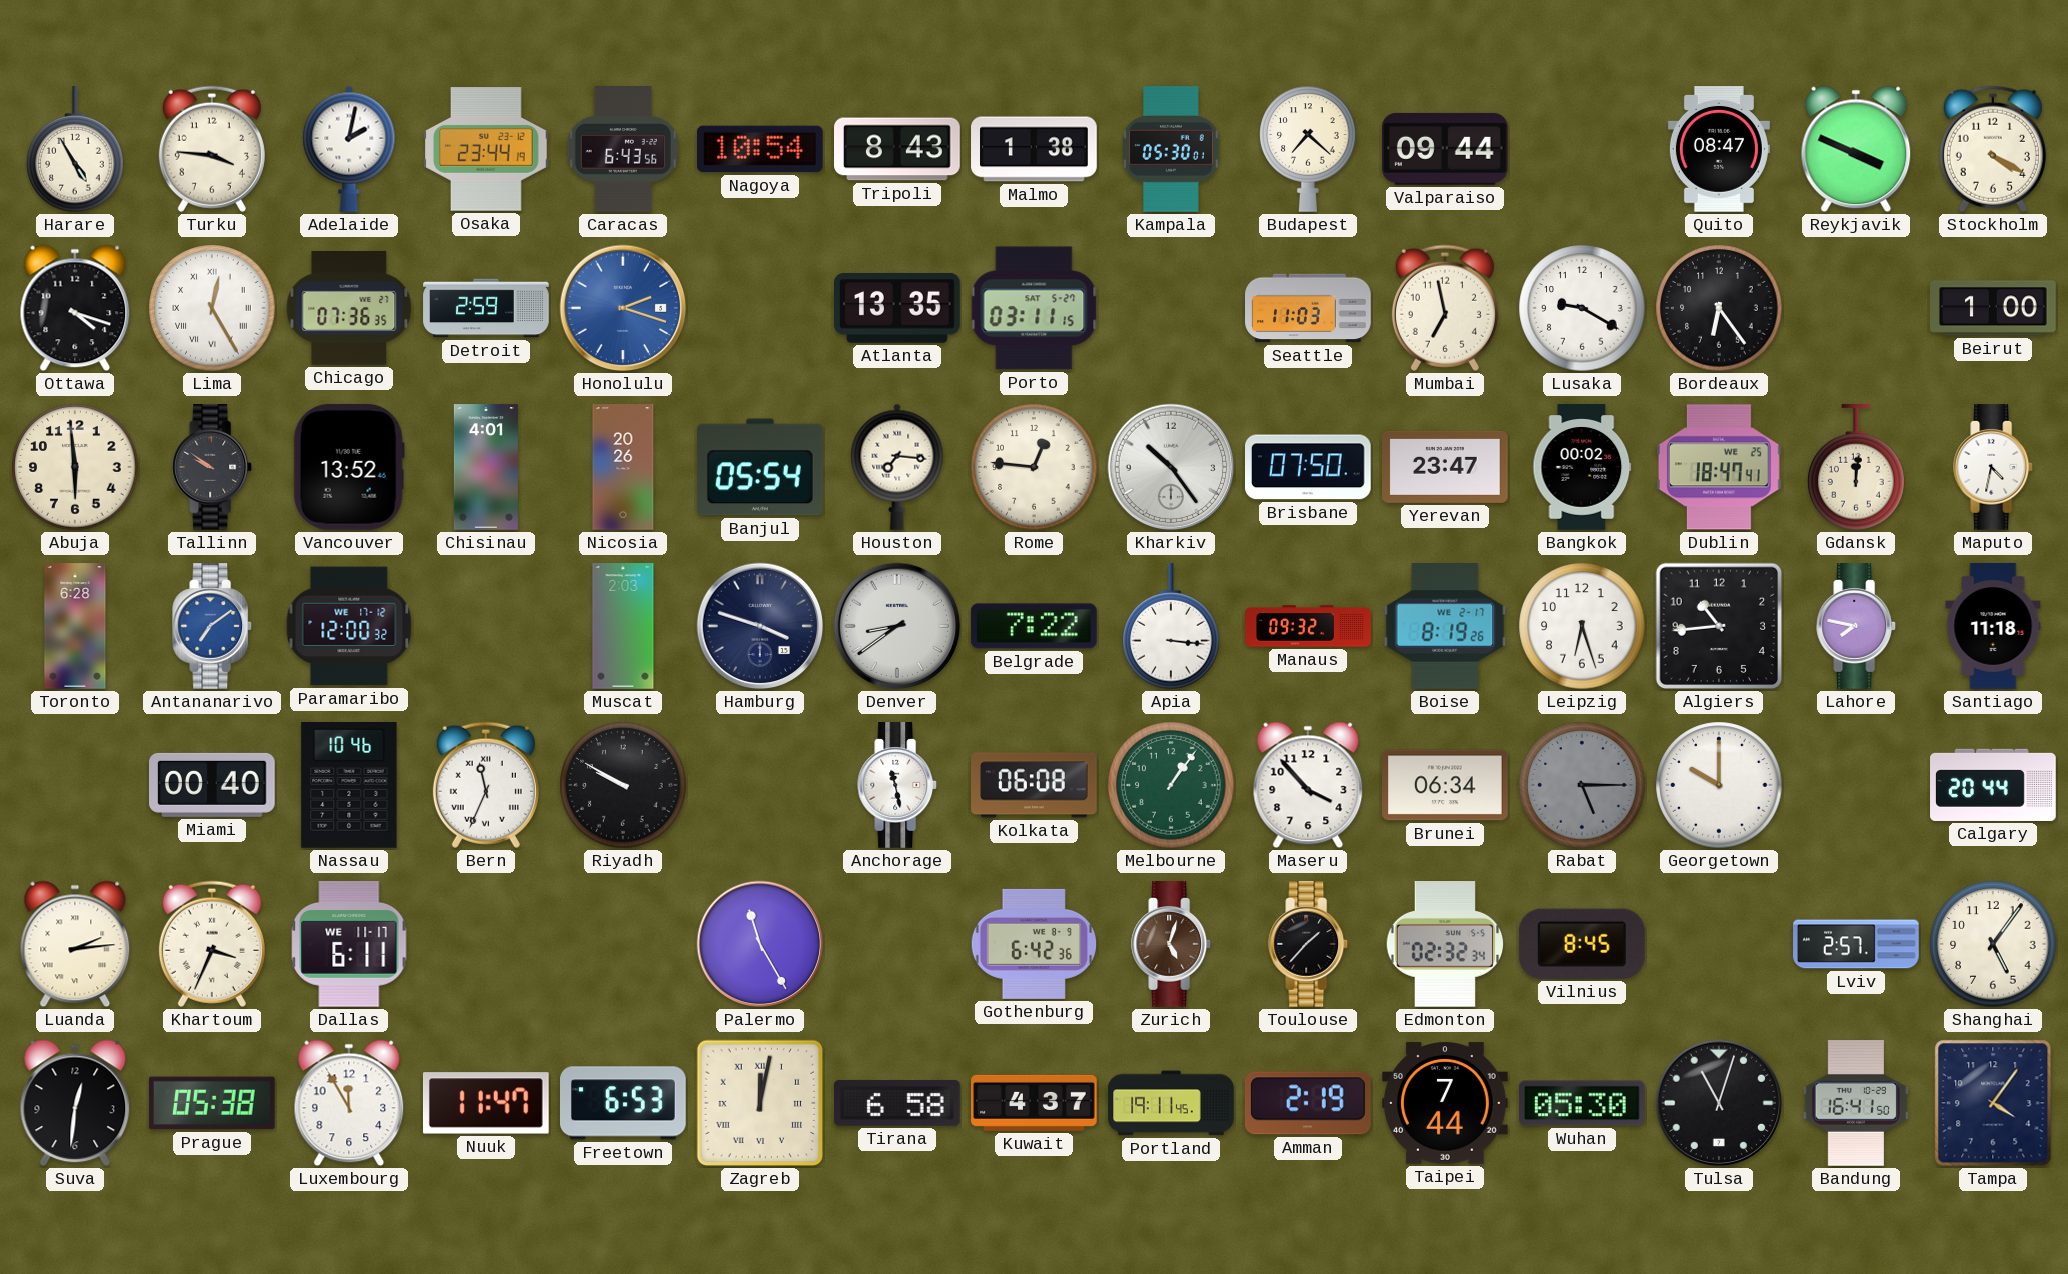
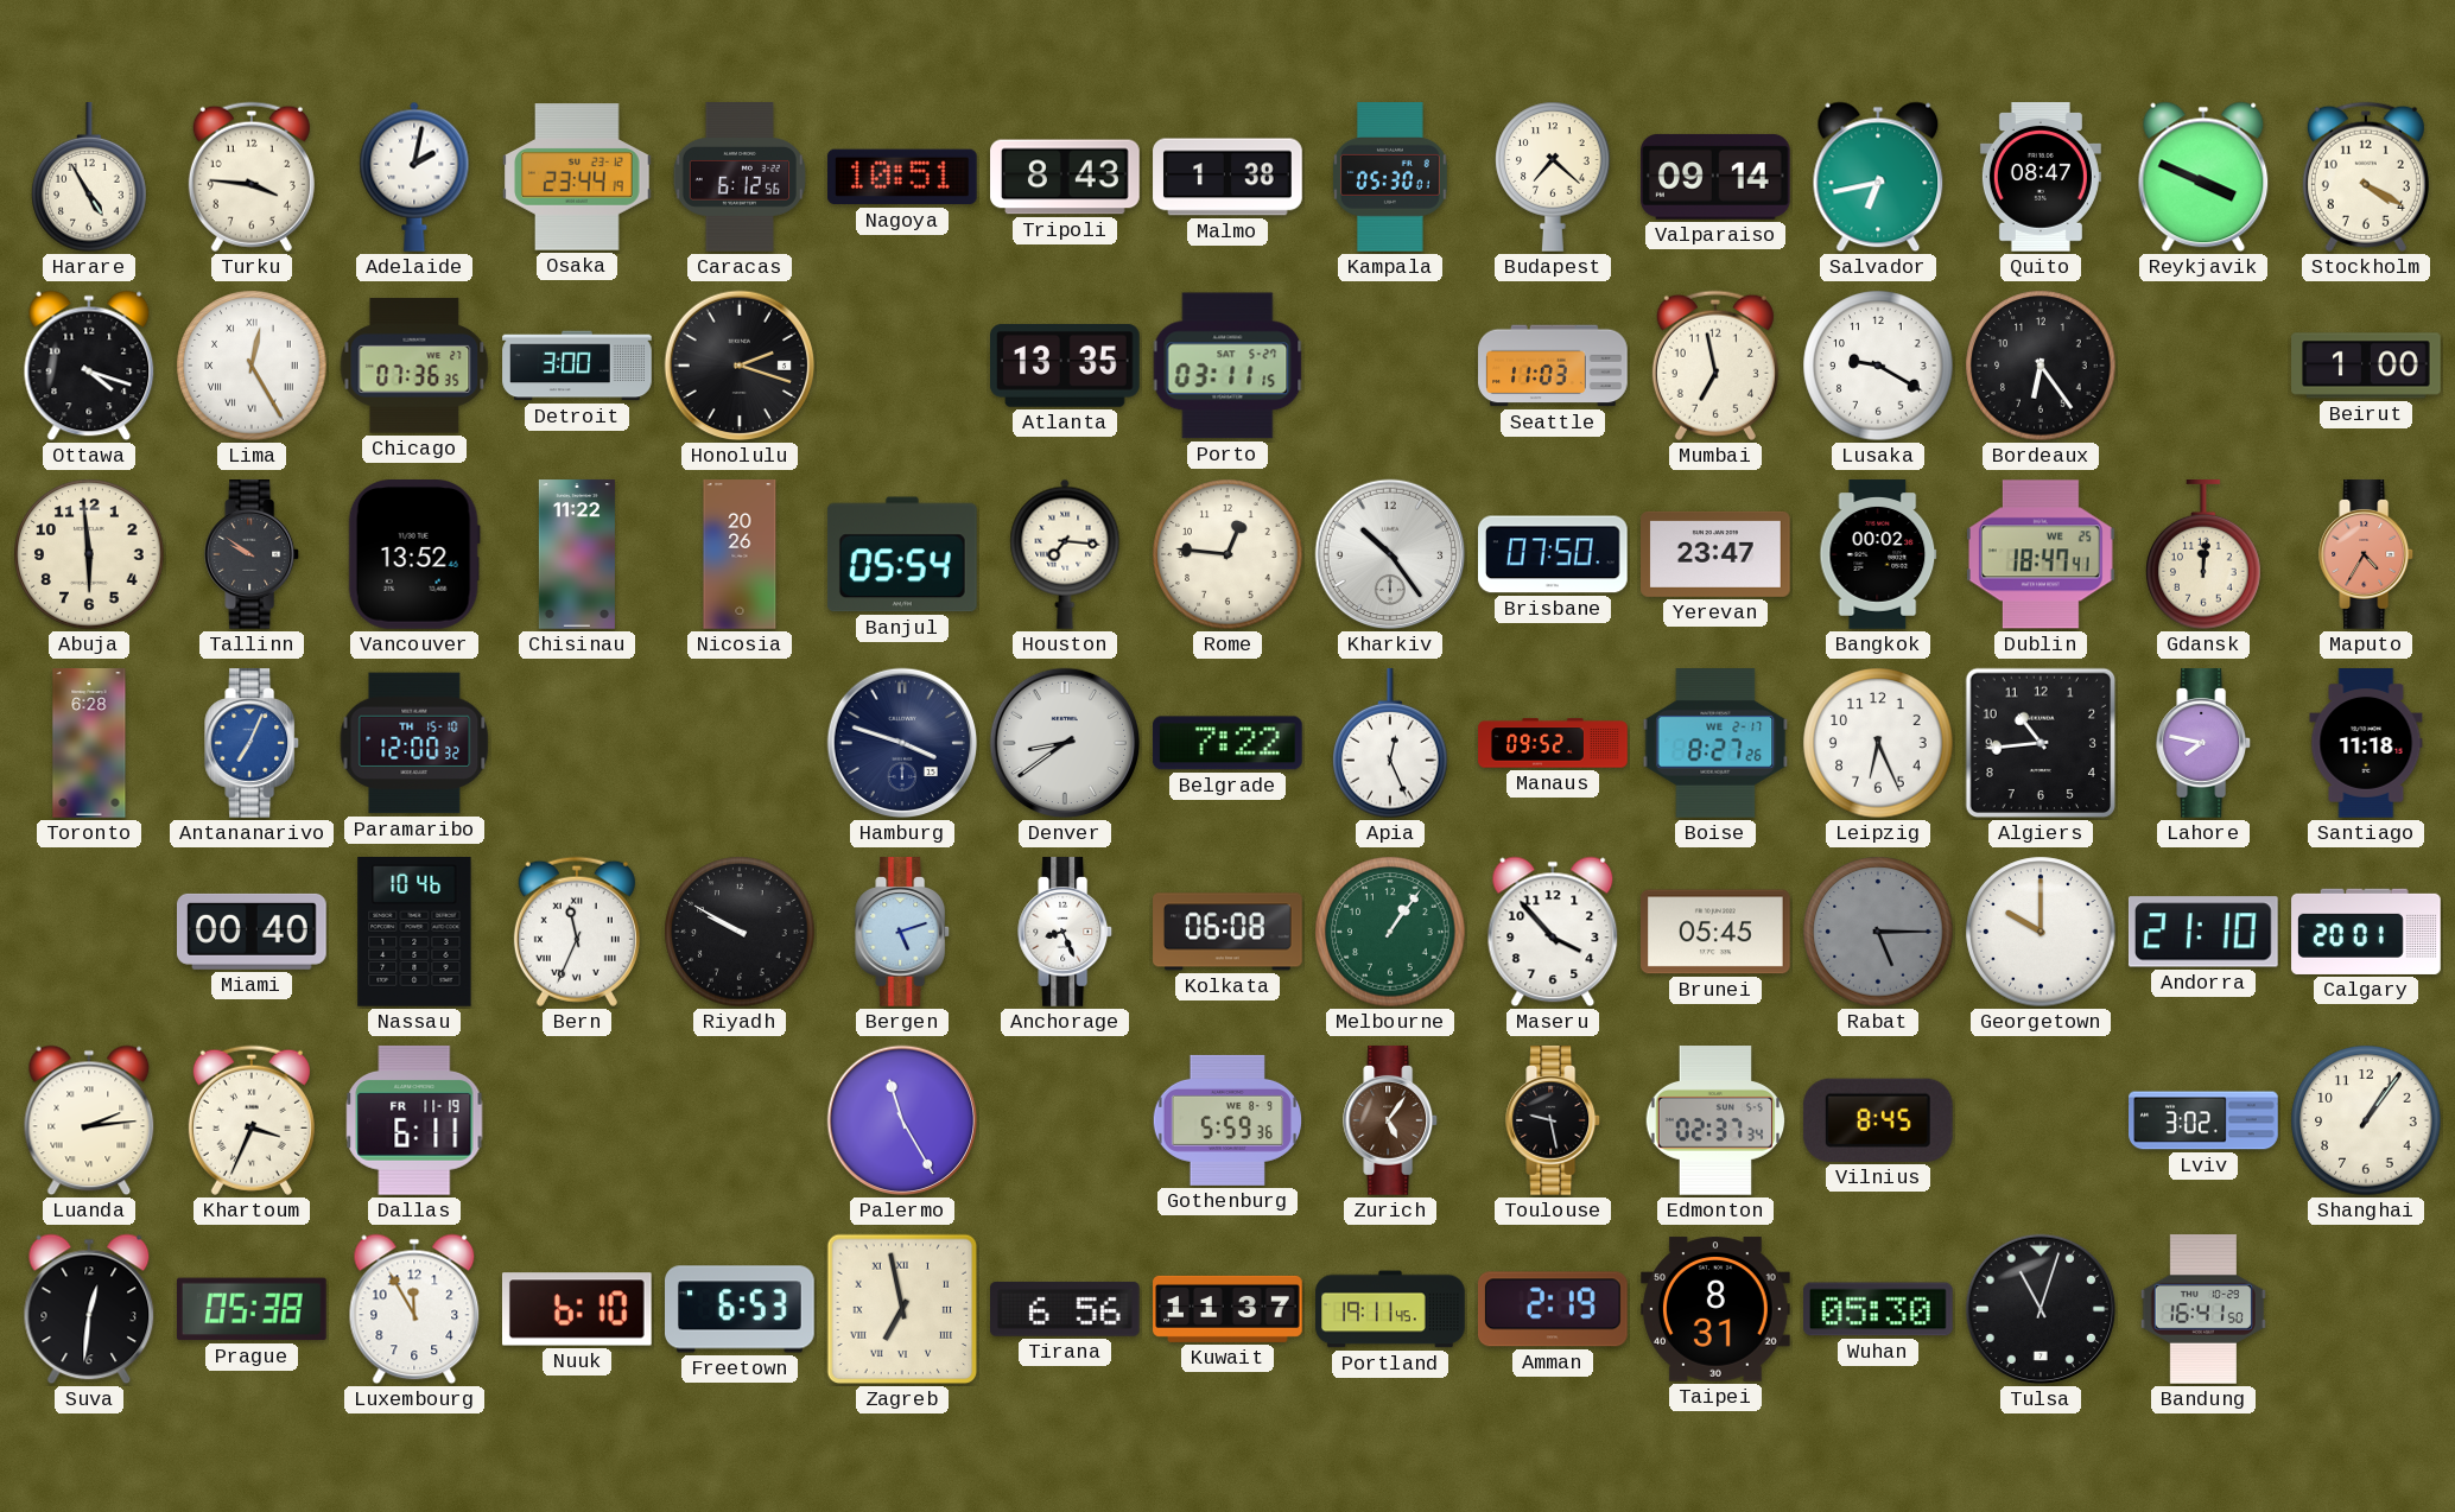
Caracas: 6:43 -> 6:12 (740, 177)
Nagoya: 10:54 -> 10:51 (902, 177)
Valparaiso: 09:44 -> 09:14 (1715, 177)
Salvador: none -> 6:43 (1878, 177)
Detroit: 2:59 -> 3:00 (577, 366)
Honolulu dial: blue -> black (740, 366)
Chisinau: 4:01 -> 11:22 (577, 554)
Maputo: 4:32 -> 4:35 (2367, 554)
Maputo dial: white -> salmon (2367, 554)
Antananarivo: 7:09 -> 7:04 (253, 743)
Paramaribo date: WE 17-12 -> TH 15-10 (414, 743)
Muscat: 2:03 -> none (623, 626)
Apia: 3:16 -> 12:26 (1390, 744)
Manaus: 09:32 -> 09:52 (1553, 743)
Boise: 8:19 -> 8:27 (1715, 744)
Leipzig: 6:27 -> 6:26 (1878, 743)
Bergen: none -> 5:12 (903, 932)
Anchorage: 11:28 -> 8:26 (1066, 932)
Brunei: 06:34 -> 05:45 (1717, 932)
Andorra: none -> 21:10 (2203, 932)
Calgary: 20:44 -> 20:01 (2366, 932)
Dallas date: WE 11-17 -> FR 11-19 (414, 1120)
Gothenburg: 6:42 -> 5:59 (1226, 1120)
Zurich: 5:03 -> 5:06 (1391, 1120)
Toulouse: 1:37 -> 9:28 (1554, 1120)
Edmonton: 02:32 -> 02:37 (1715, 1122)
Lviv: 2:57 -> 3:02 (2203, 1120)
Shanghai: 5:06 -> 1:06 (2366, 1120)
Nuuk: 11:47 -> 6:10 (577, 1309)
Zagreb: 12:02 -> 6:58 (902, 1309)
Tirana: 6:58 -> 6:56 (1066, 1309)
Kuwait: 4:37 -> 11:37 (1227, 1309)
Taipei: 7:44 -> 8:31 (1715, 1309)
Tampa: 4:06 -> none (1993, 1103)
